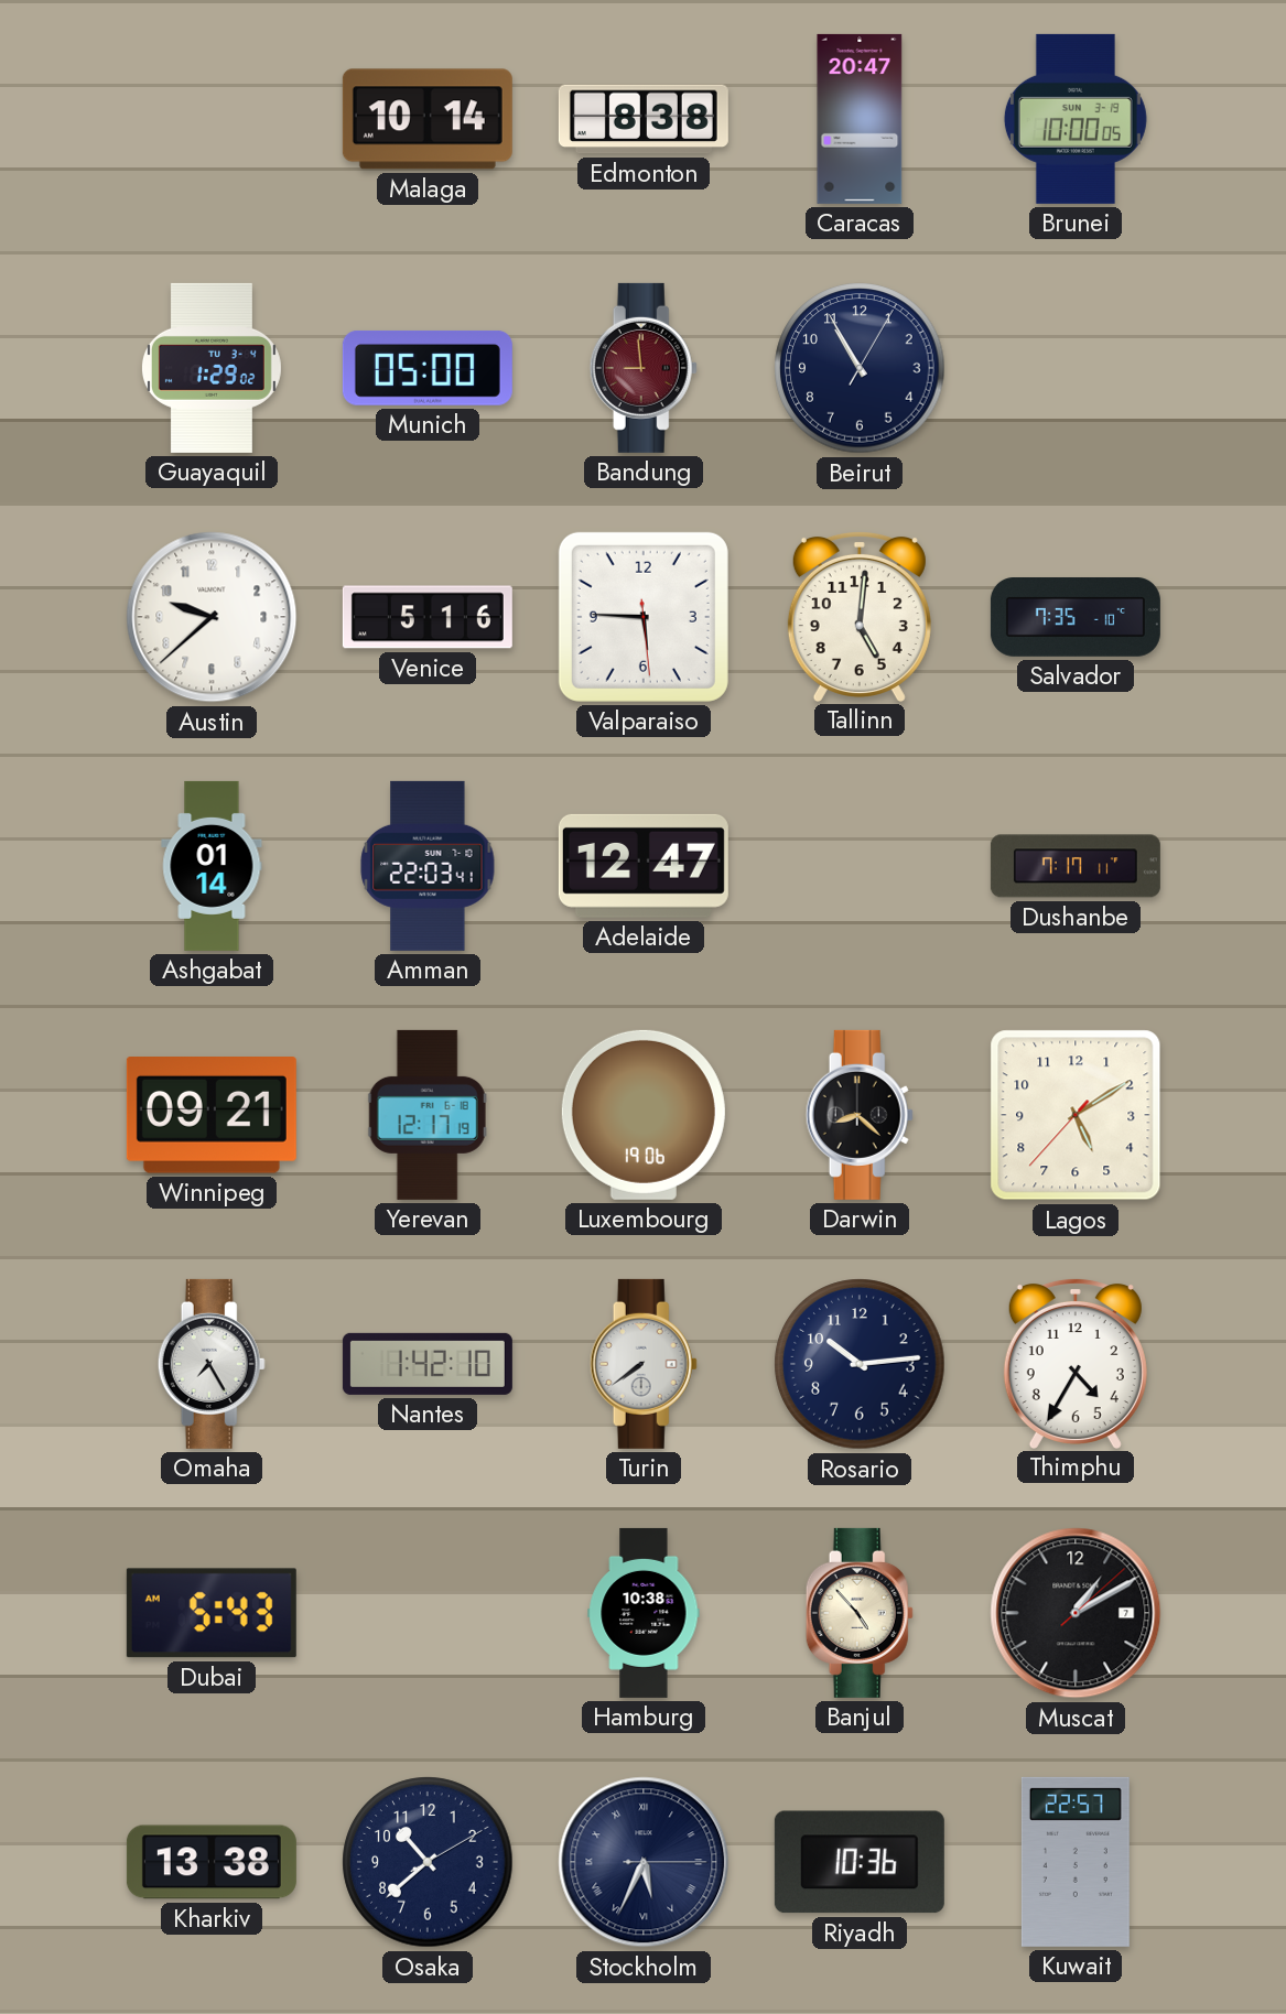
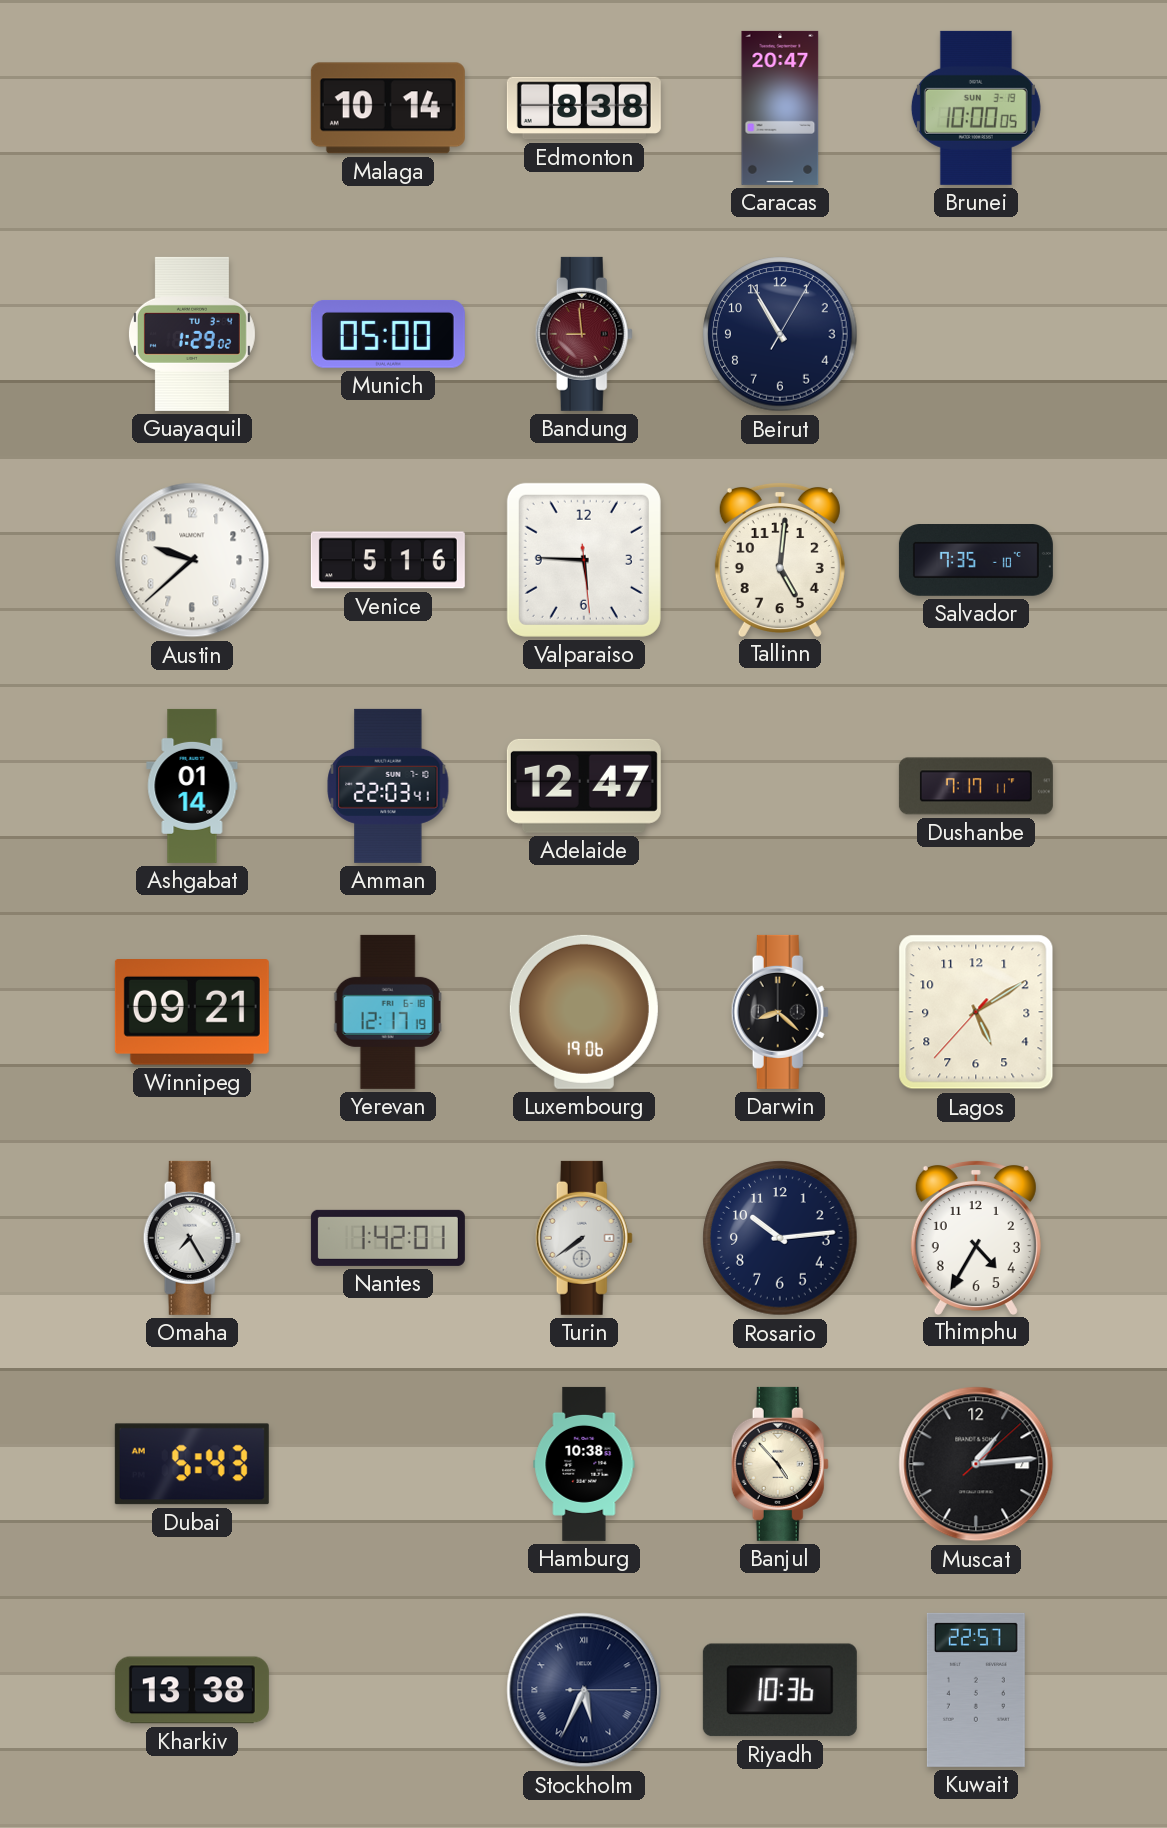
Nantes: 1:42:10 -> 1:42:01 (388, 1238)
Muscat: 1:10 -> 1:14 (976, 1464)
Osaka: 10:38 -> none (428, 1862)
